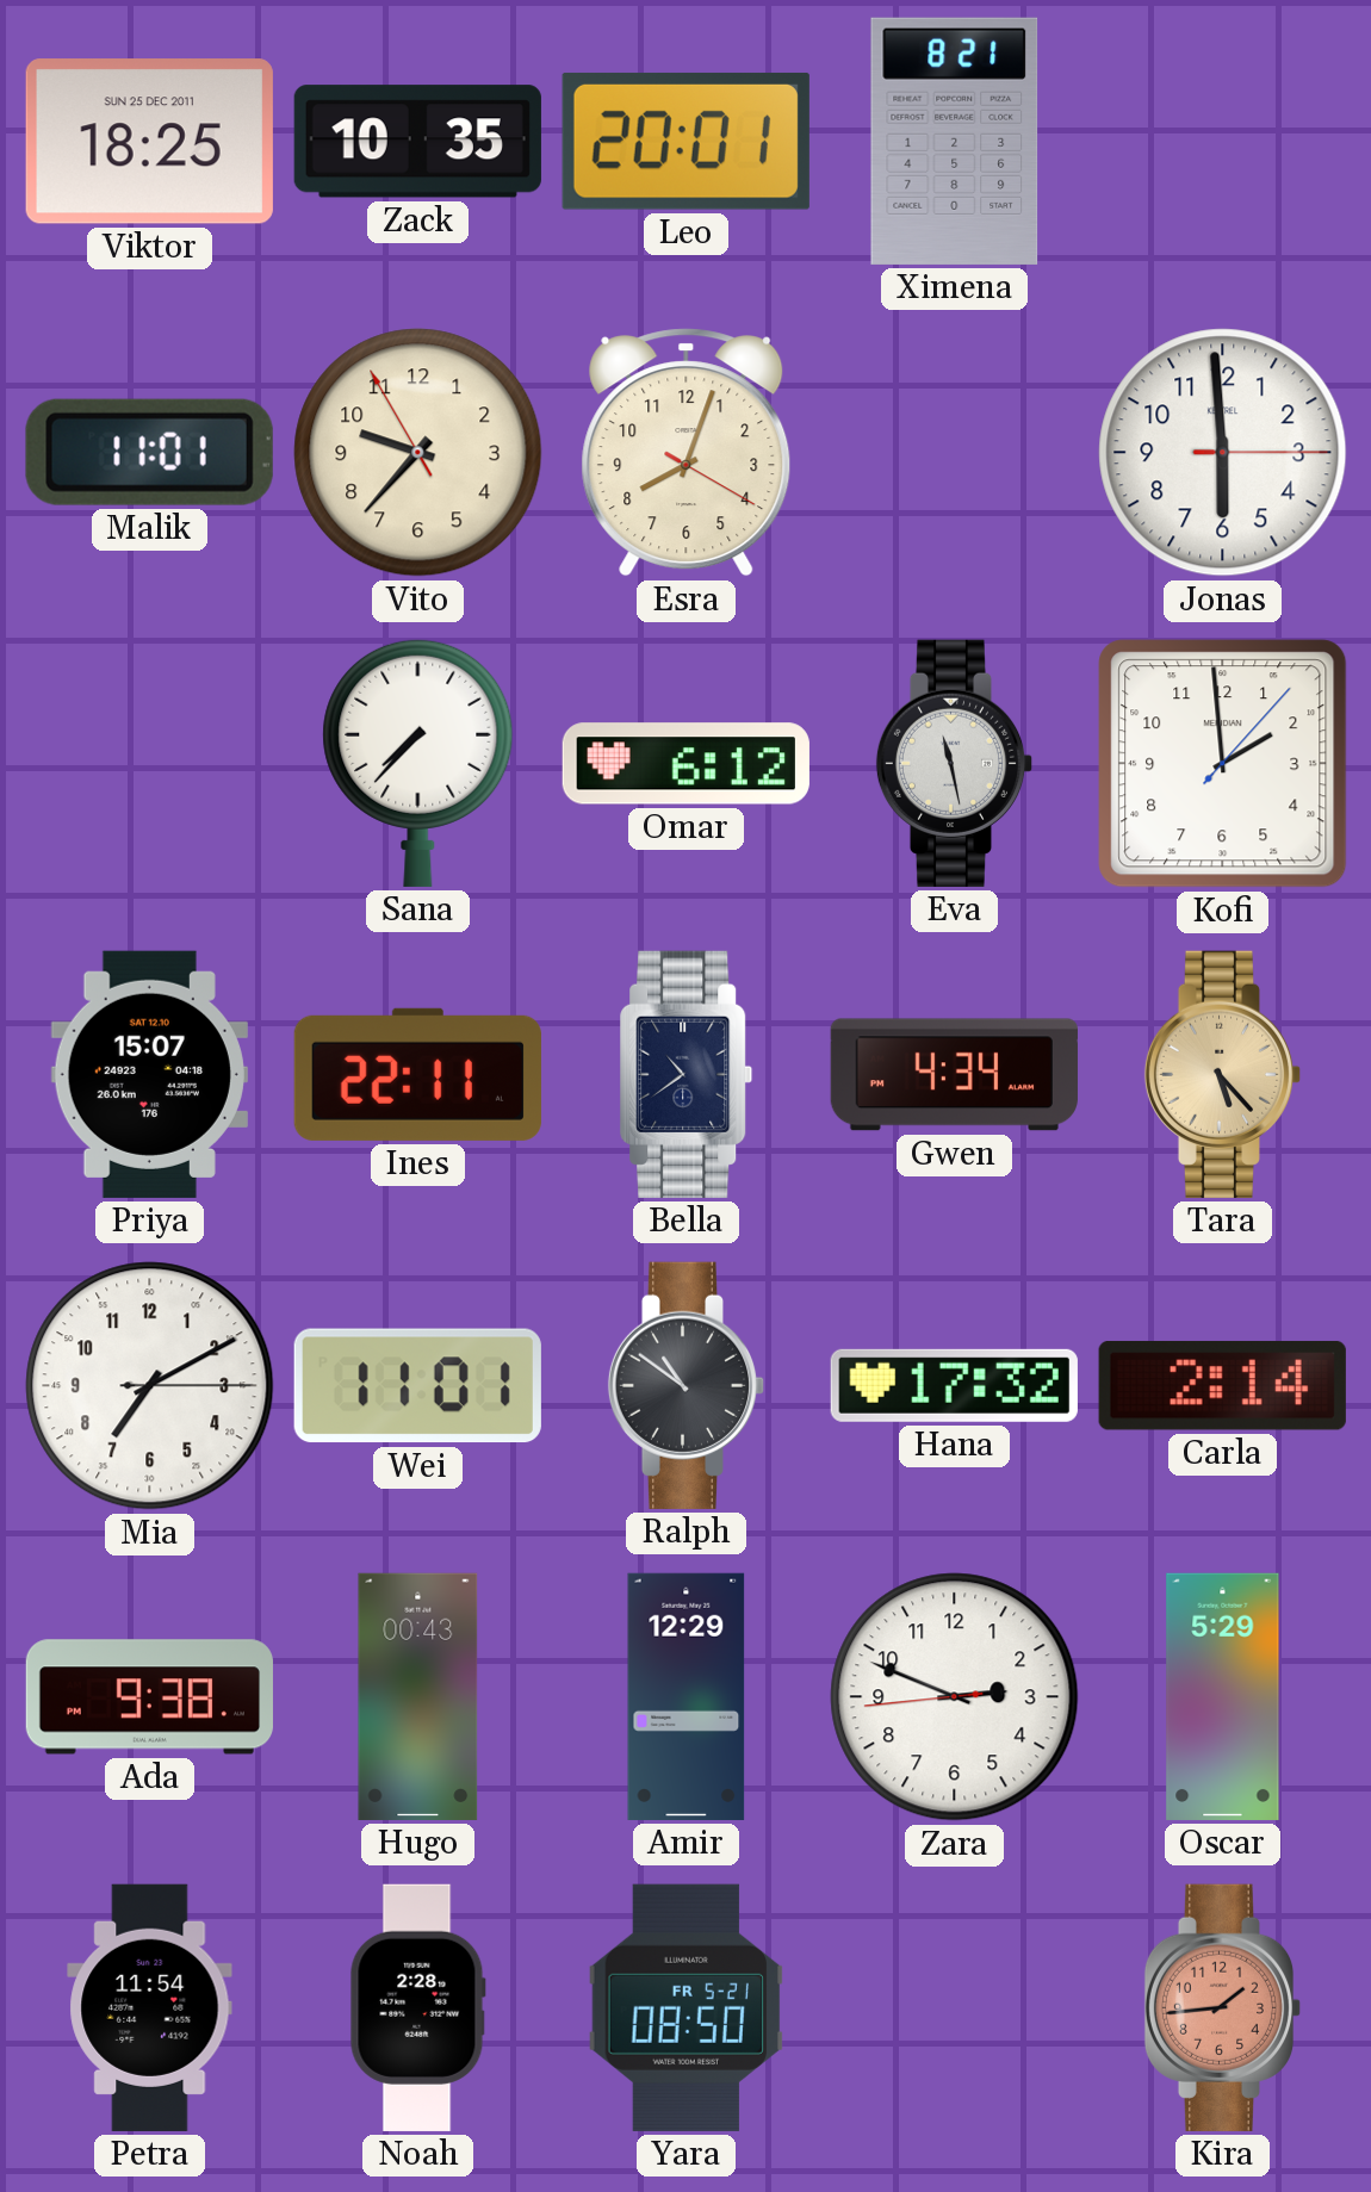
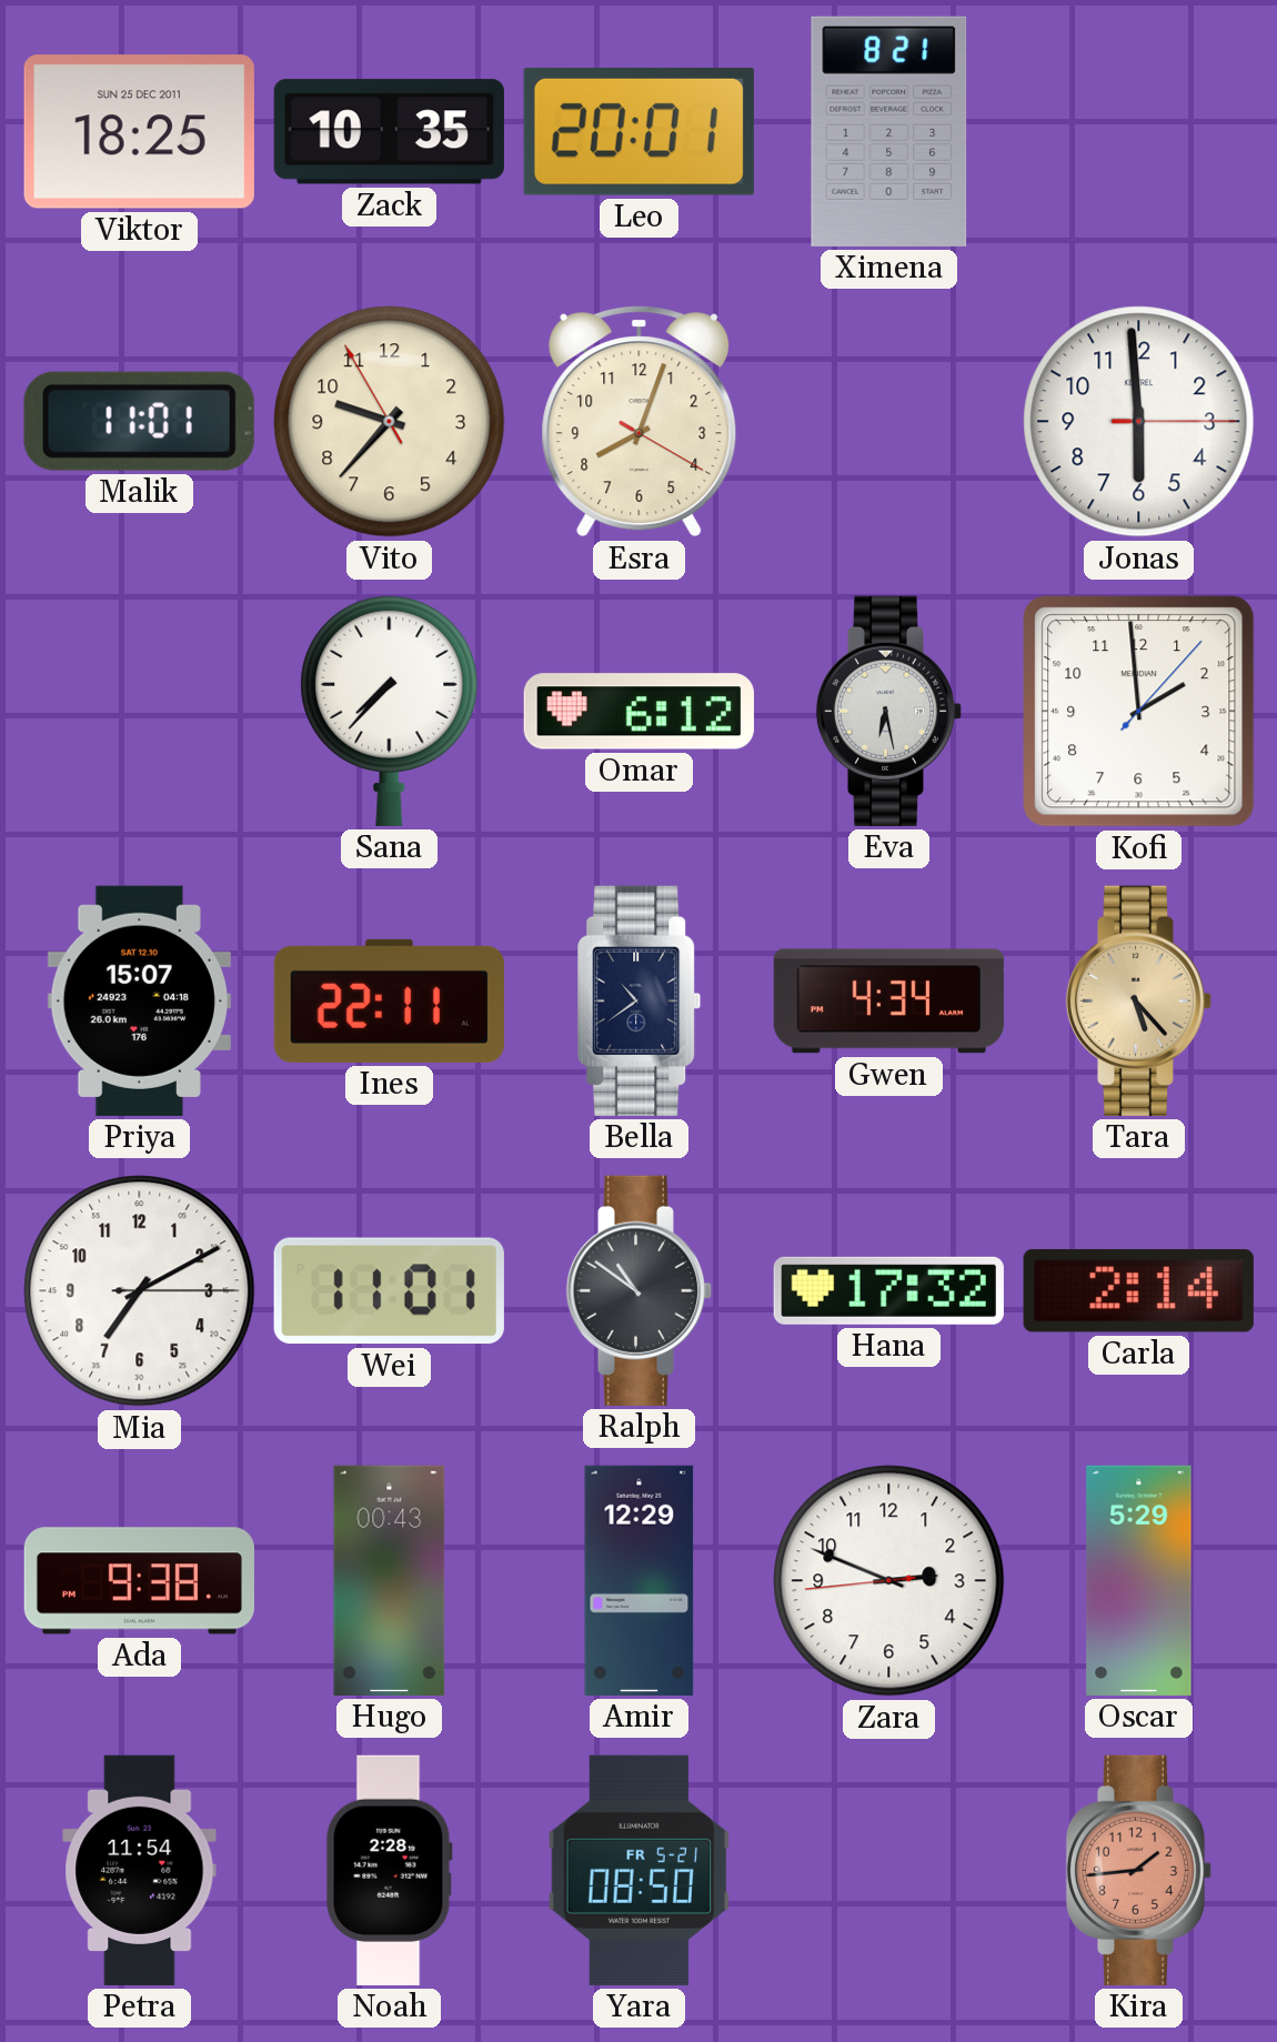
Eva: 11:28 -> 6:28 (889, 711)
